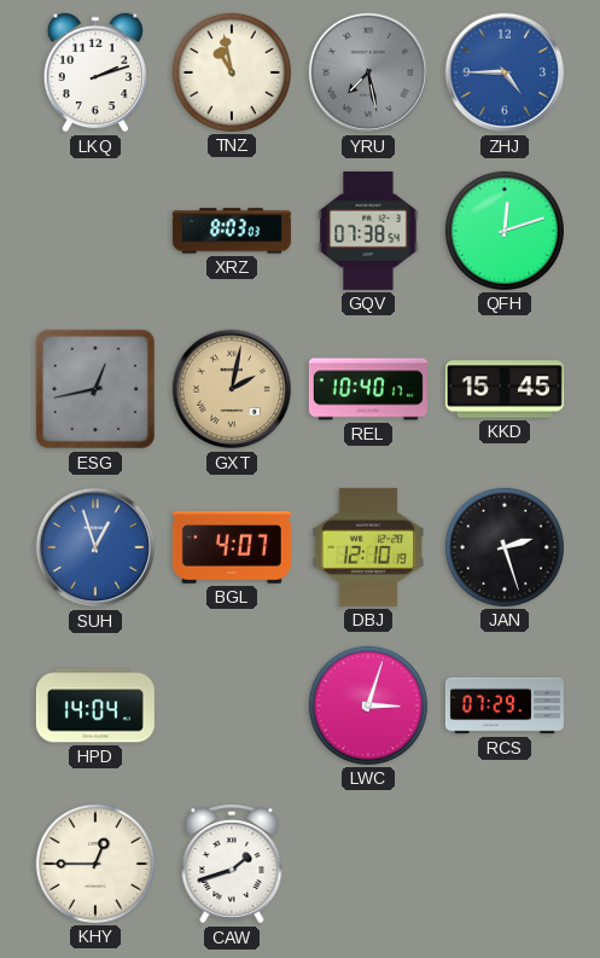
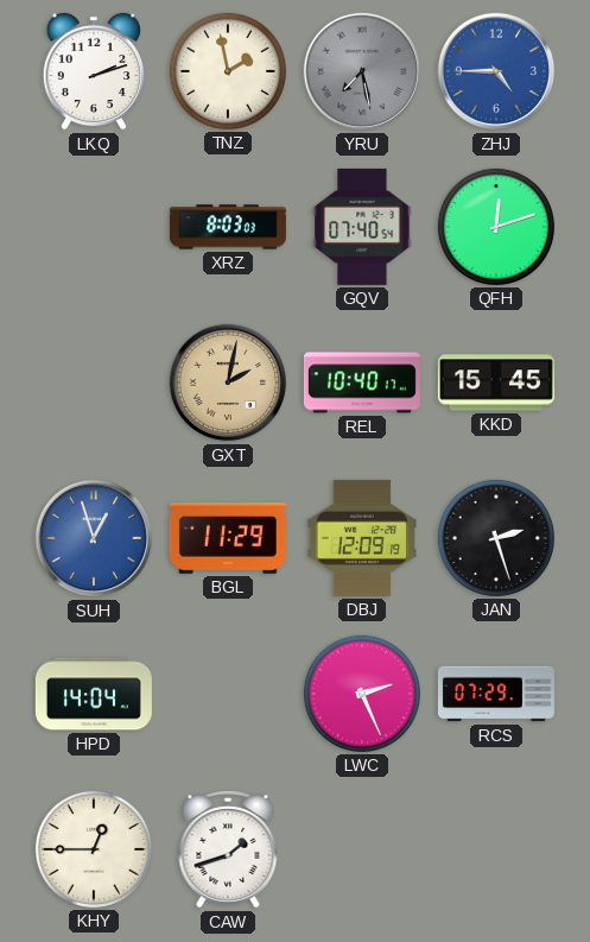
TNZ: 10:58 -> 1:58 (228, 71)
GQV: 07:38 -> 07:40 (362, 227)
ESG: 12:43 -> none (95, 389)
BGL: 4:07 -> 11:29 (228, 539)
DBJ: 12:10 -> 12:09 (361, 538)
LWC: 3:03 -> 2:26 (362, 694)
